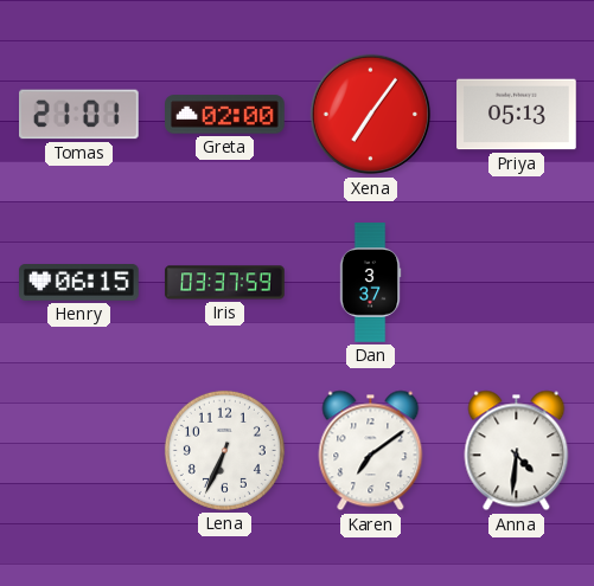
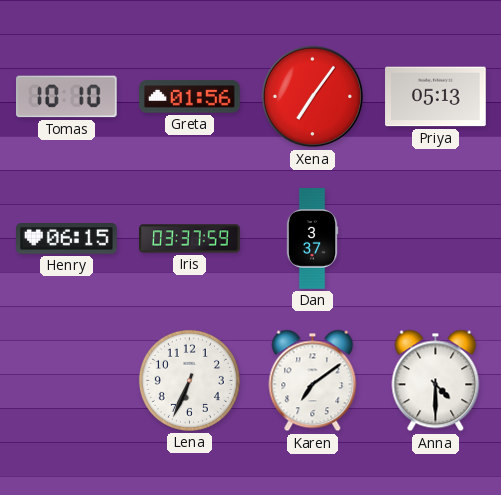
Tomas: 21:01 -> 10:10 (67, 97)
Greta: 02:00 -> 01:56 (190, 97)
Anna: 4:31 -> 4:30 (436, 381)
